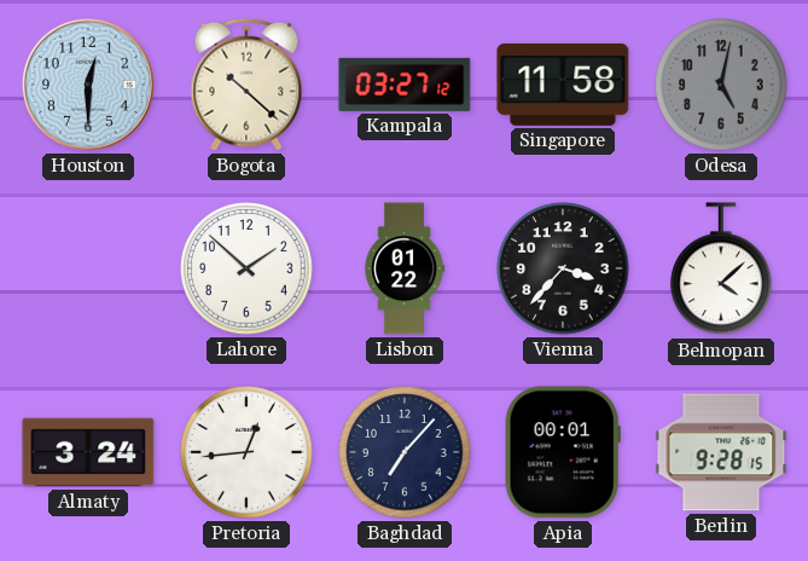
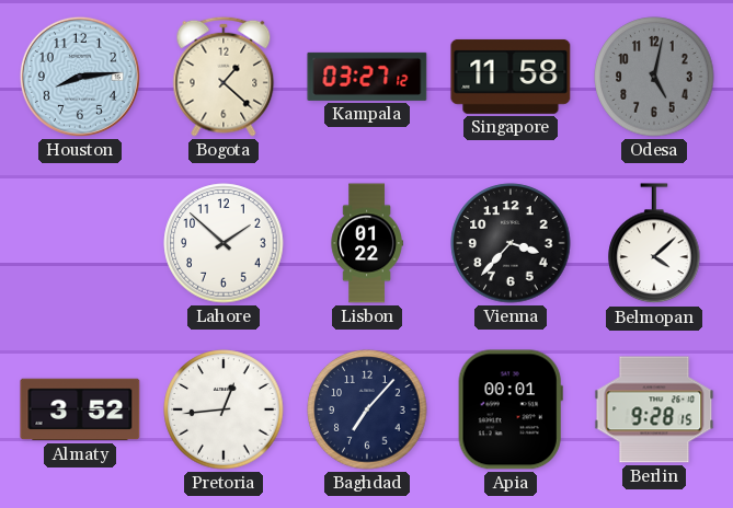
Houston: 12:30 -> 8:14 (80, 77)
Bogota: 10:22 -> 1:22 (224, 77)
Almaty: 3:24 -> 3:52 (80, 409)
